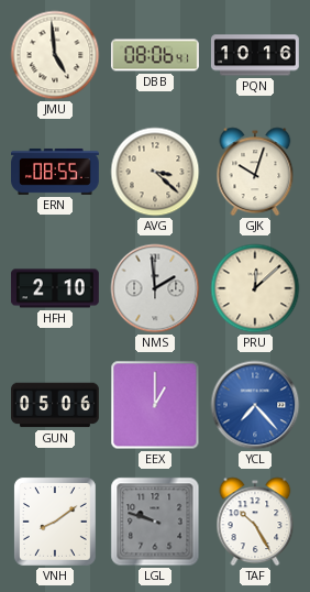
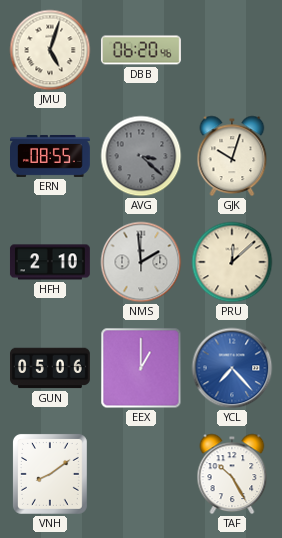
JMU: 4:59 -> 5:03 (50, 50)
DBB: 08:06 -> 06:20 (141, 50)
PQN: 10:16 -> none (255, 55)
AVG dial: cream -> grey (141, 156)
LGL: 9:48 -> none (155, 522)
